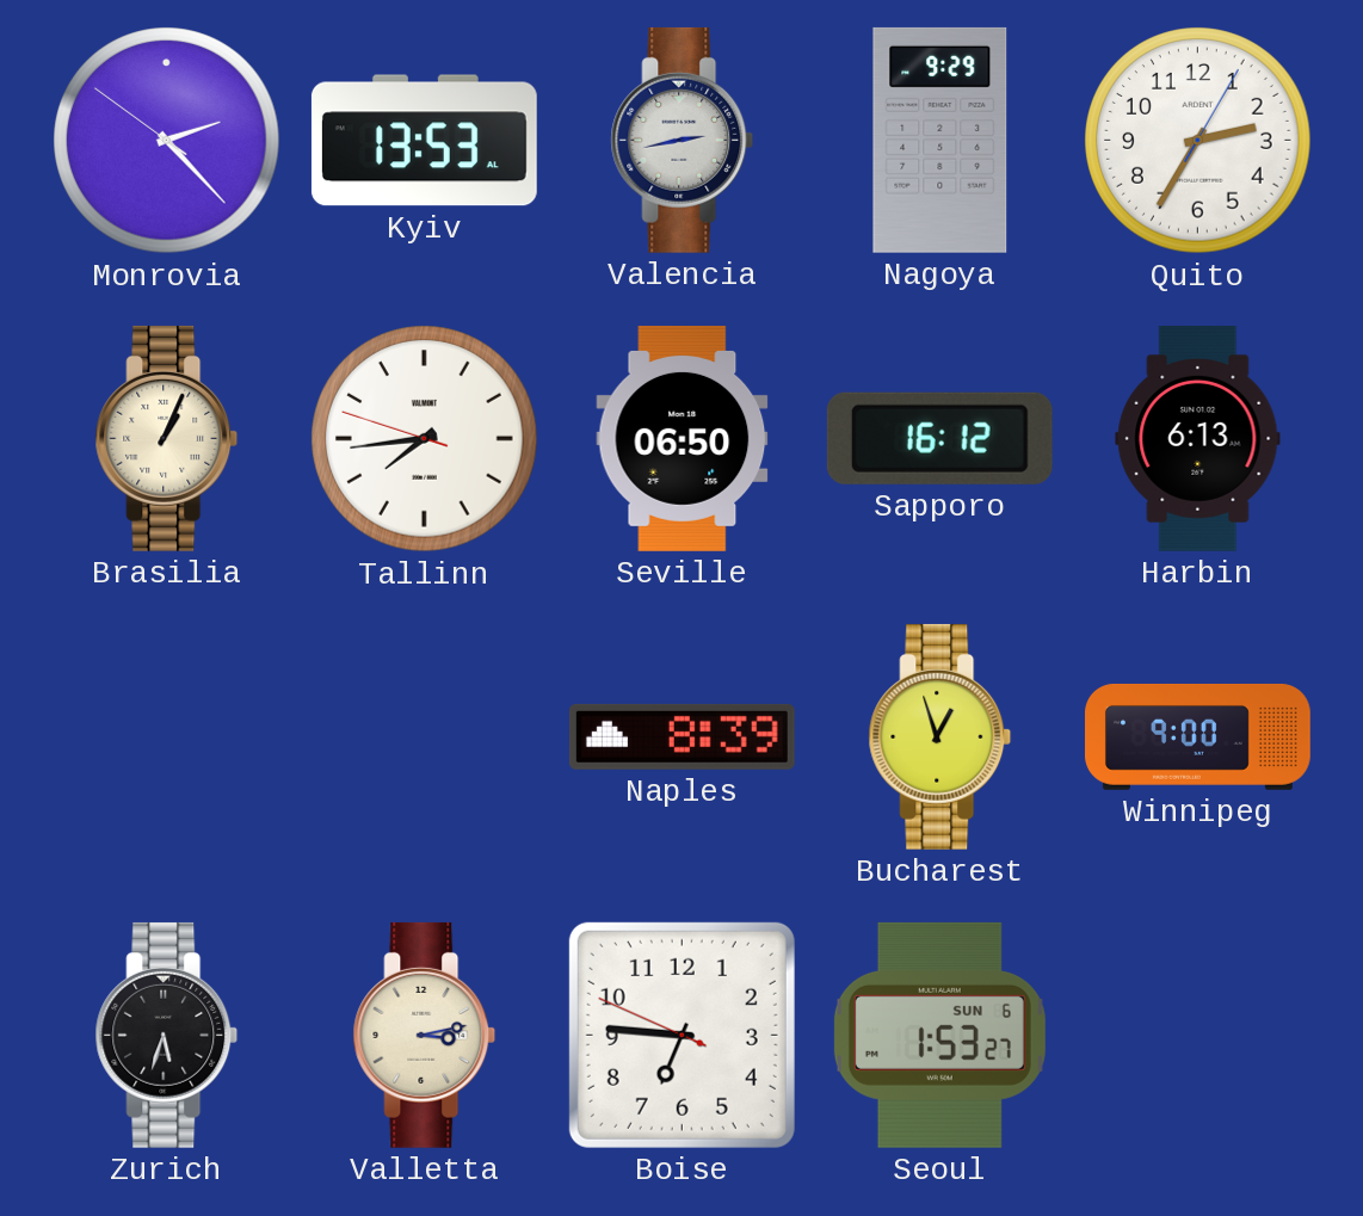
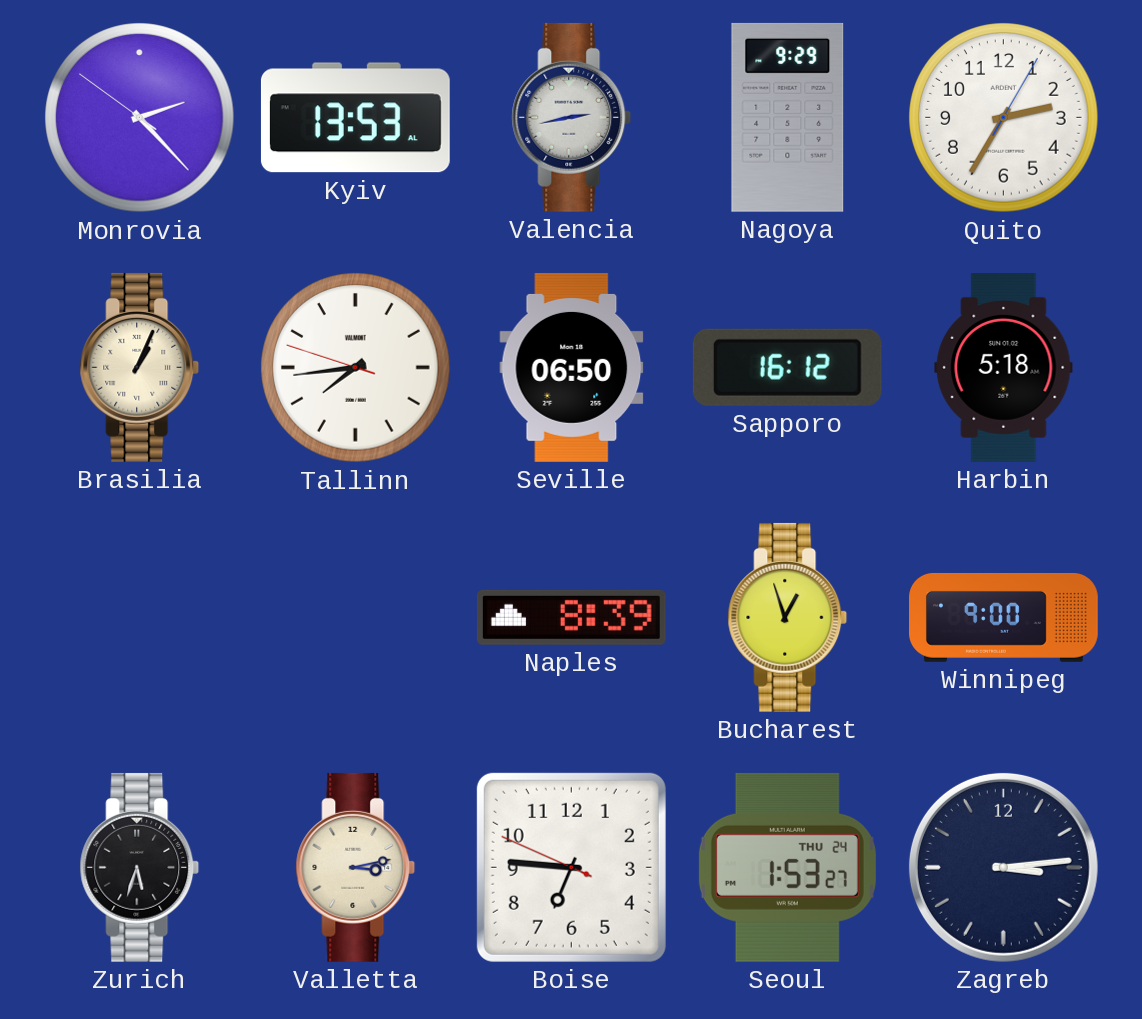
Harbin: 6:13 -> 5:18 (1004, 367)
Seoul date: SUN 6 -> THU 24 (787, 867)
Zagreb: none -> 3:14 (1003, 867)
